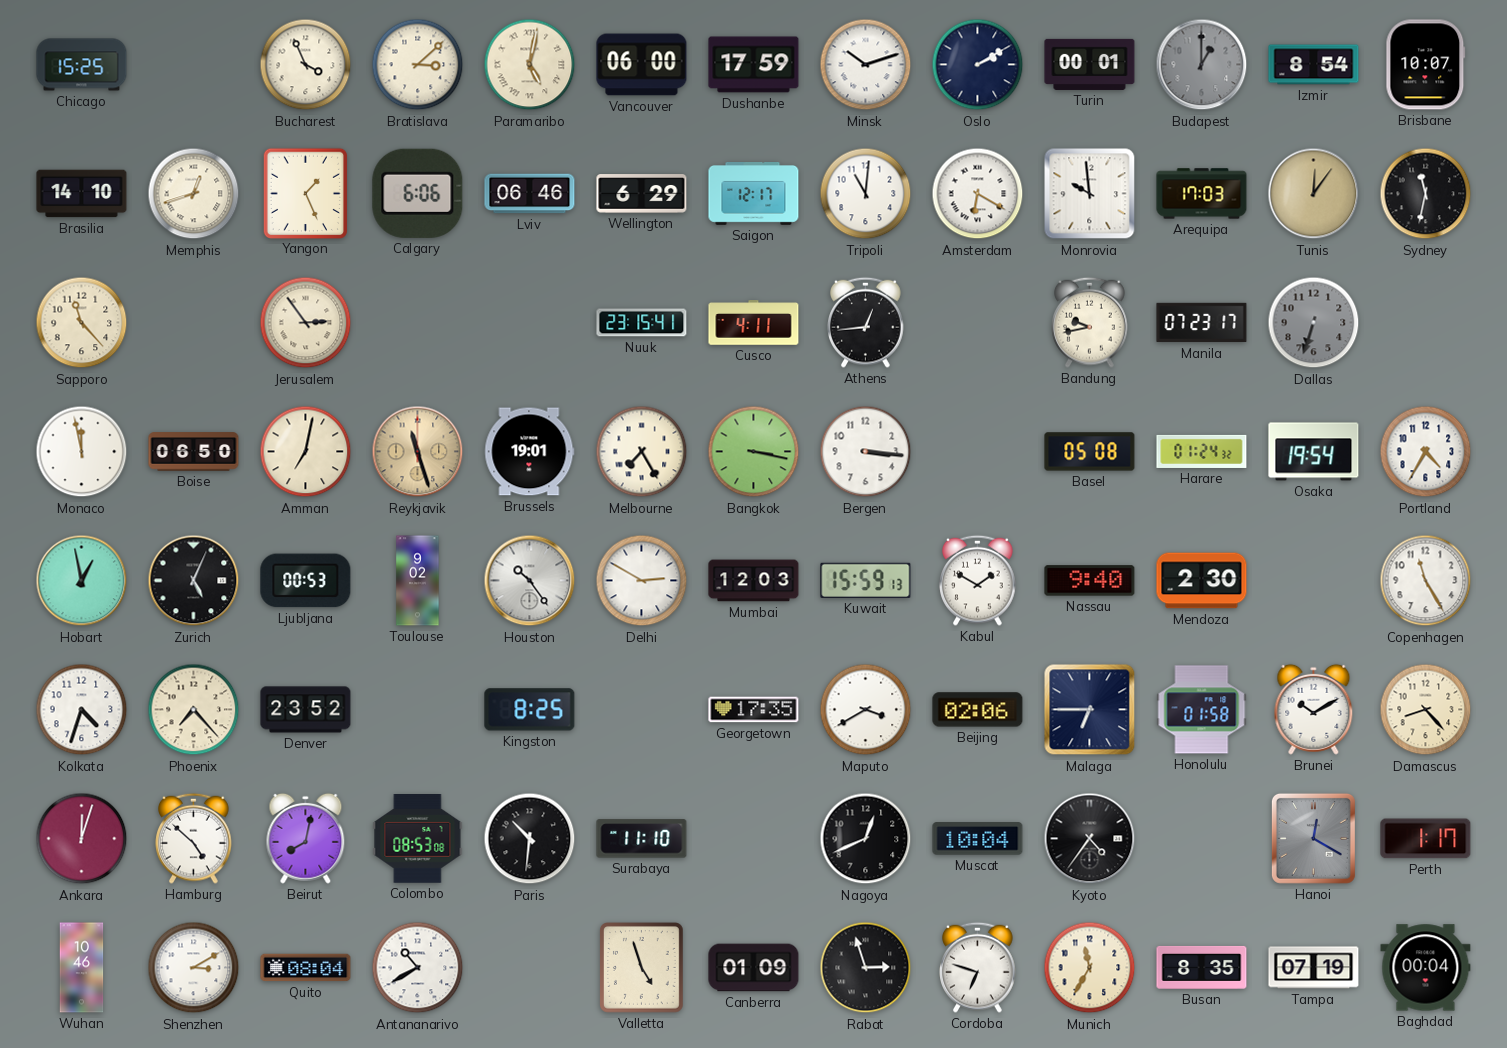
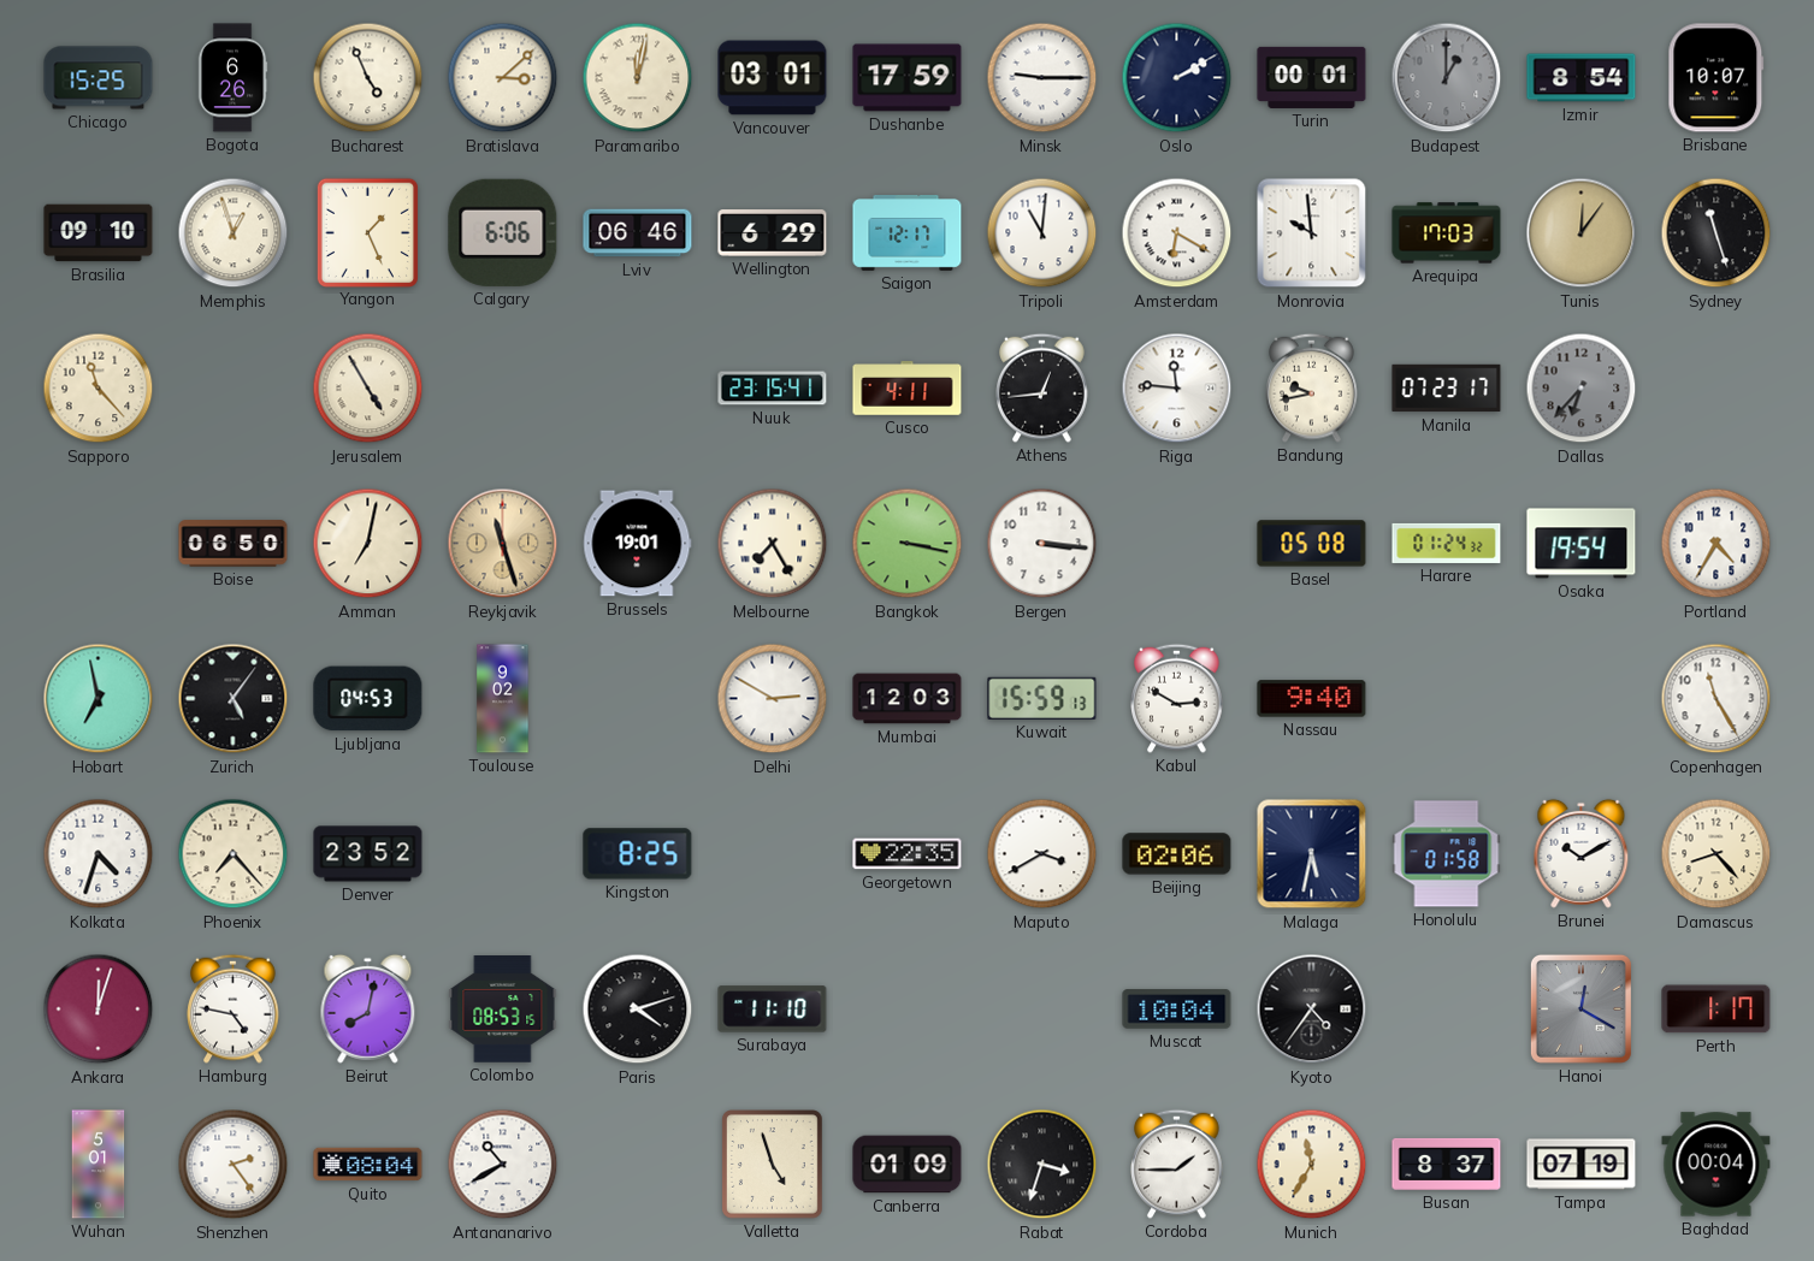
Bogota: none -> 6:26 (232, 78)
Bucharest: 3:56 -> 4:56 (368, 78)
Paramaribo: 5:02 -> 12:02 (638, 78)
Vancouver: 06:00 -> 03:01 (773, 78)
Minsk: 10:12 -> 9:15 (1042, 78)
Brasilia: 14:10 -> 09:10 (99, 233)
Memphis: 12:42 -> 12:57 (234, 233)
Sydney: 11:32 -> 11:27 (1716, 233)
Jerusalem: 2:54 -> 4:55 (368, 389)
Riga: none -> 11:46 (1177, 389)
Dallas: 6:33 -> 6:37 (1582, 389)
Monaco: 11:58 -> none (82, 452)
Hobart: 12:58 -> 6:58 (99, 699)
Zurich: 5:04 -> 5:06 (234, 699)
Ljubljana: 00:53 -> 04:53 (368, 699)
Houston: 10:24 -> none (530, 581)
Kabul: 1:50 -> 2:50 (1177, 698)
Mendoza: 2:30 -> none (1202, 581)
Georgetown: 17:35 -> 22:35 (908, 854)
Malaga: 6:45 -> 5:32 (1312, 854)
Hamburg: 4:52 -> 4:47 (234, 1008)
Colombo: 08:53:08 -> 08:53:15 (503, 1010)
Paris: 10:31 -> 4:12 (638, 1010)
Nagoya: 12:41 -> none (866, 839)
Wuhan: 10:46 -> 5:01 (99, 1165)
Shenzhen: 3:10 -> 2:24 (234, 1165)
Rabat: 2:57 -> 3:33 (1042, 1165)
Cordoba: 6:48 -> 1:45 (1177, 1164)
Busan: 8:35 -> 8:37 (1447, 1164)
